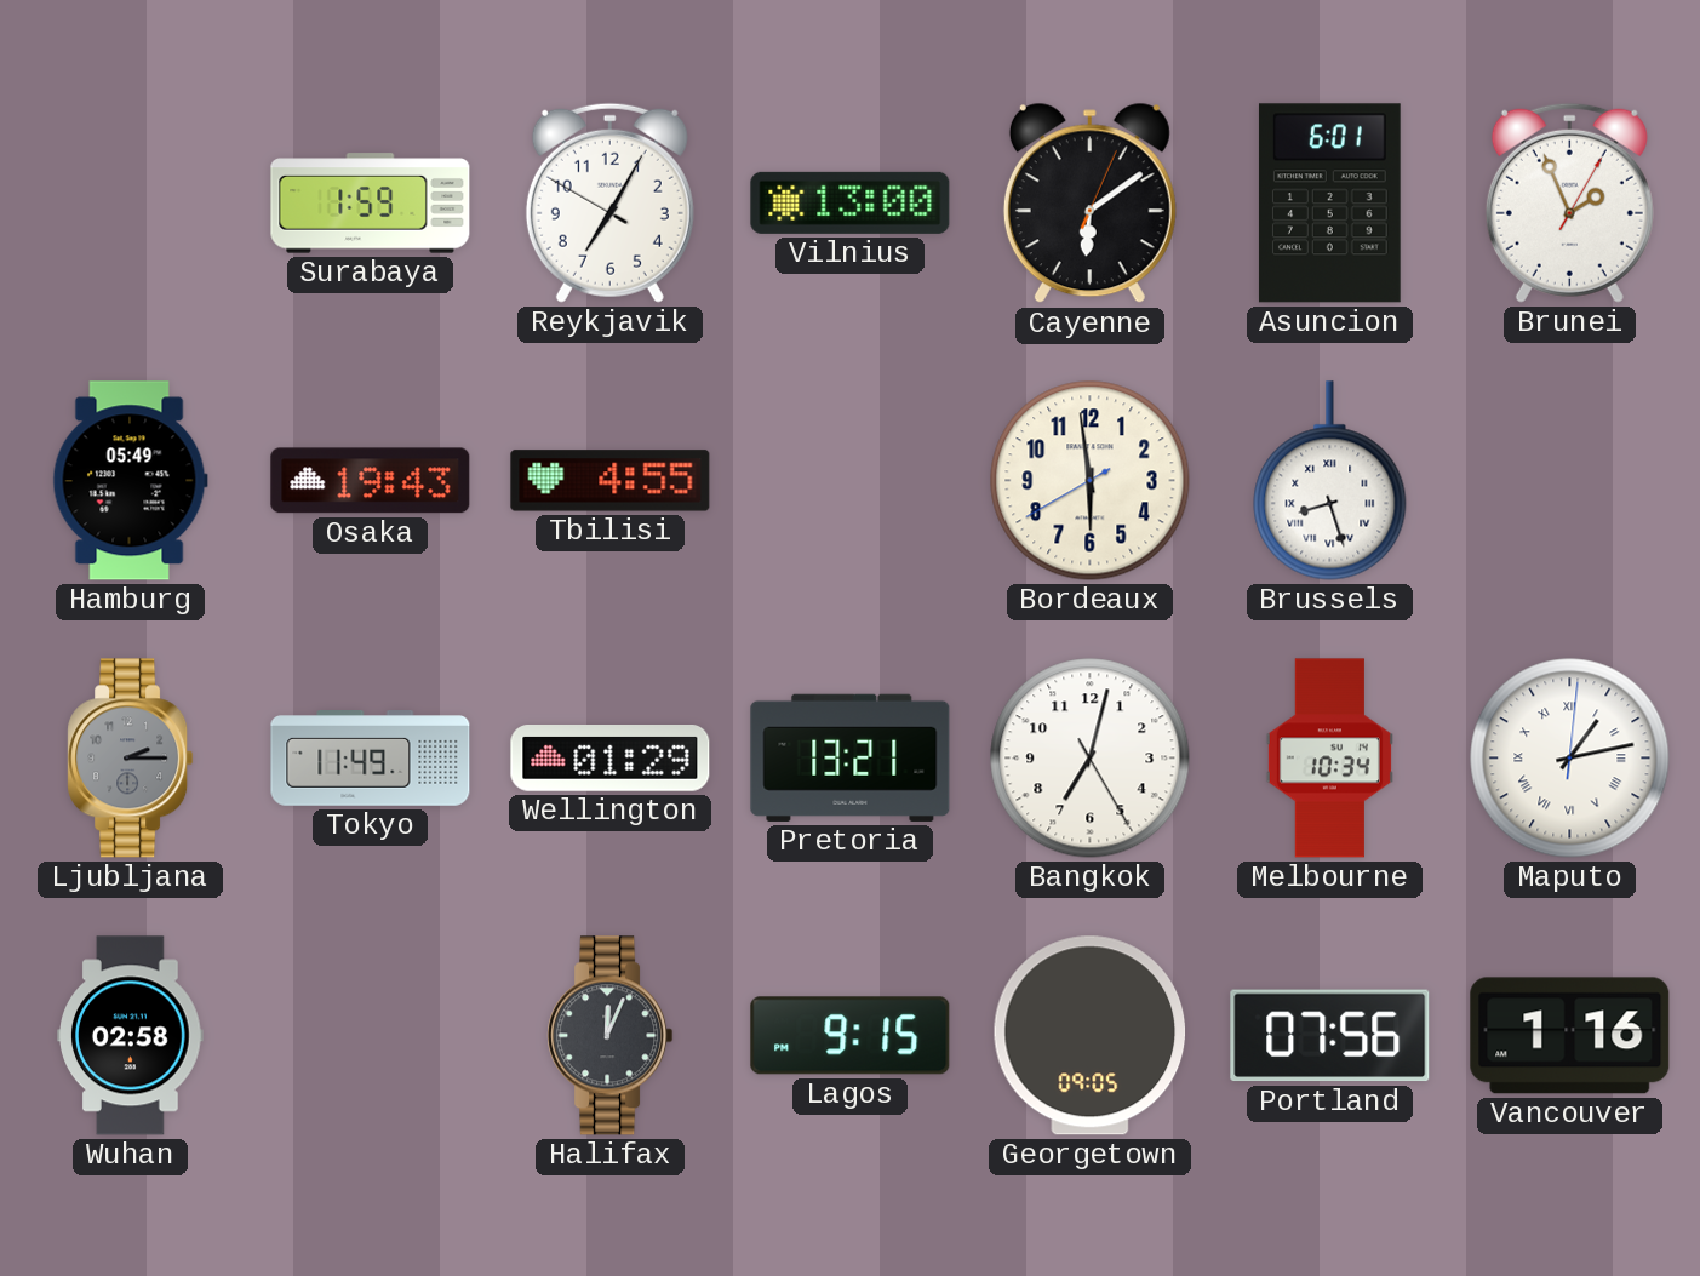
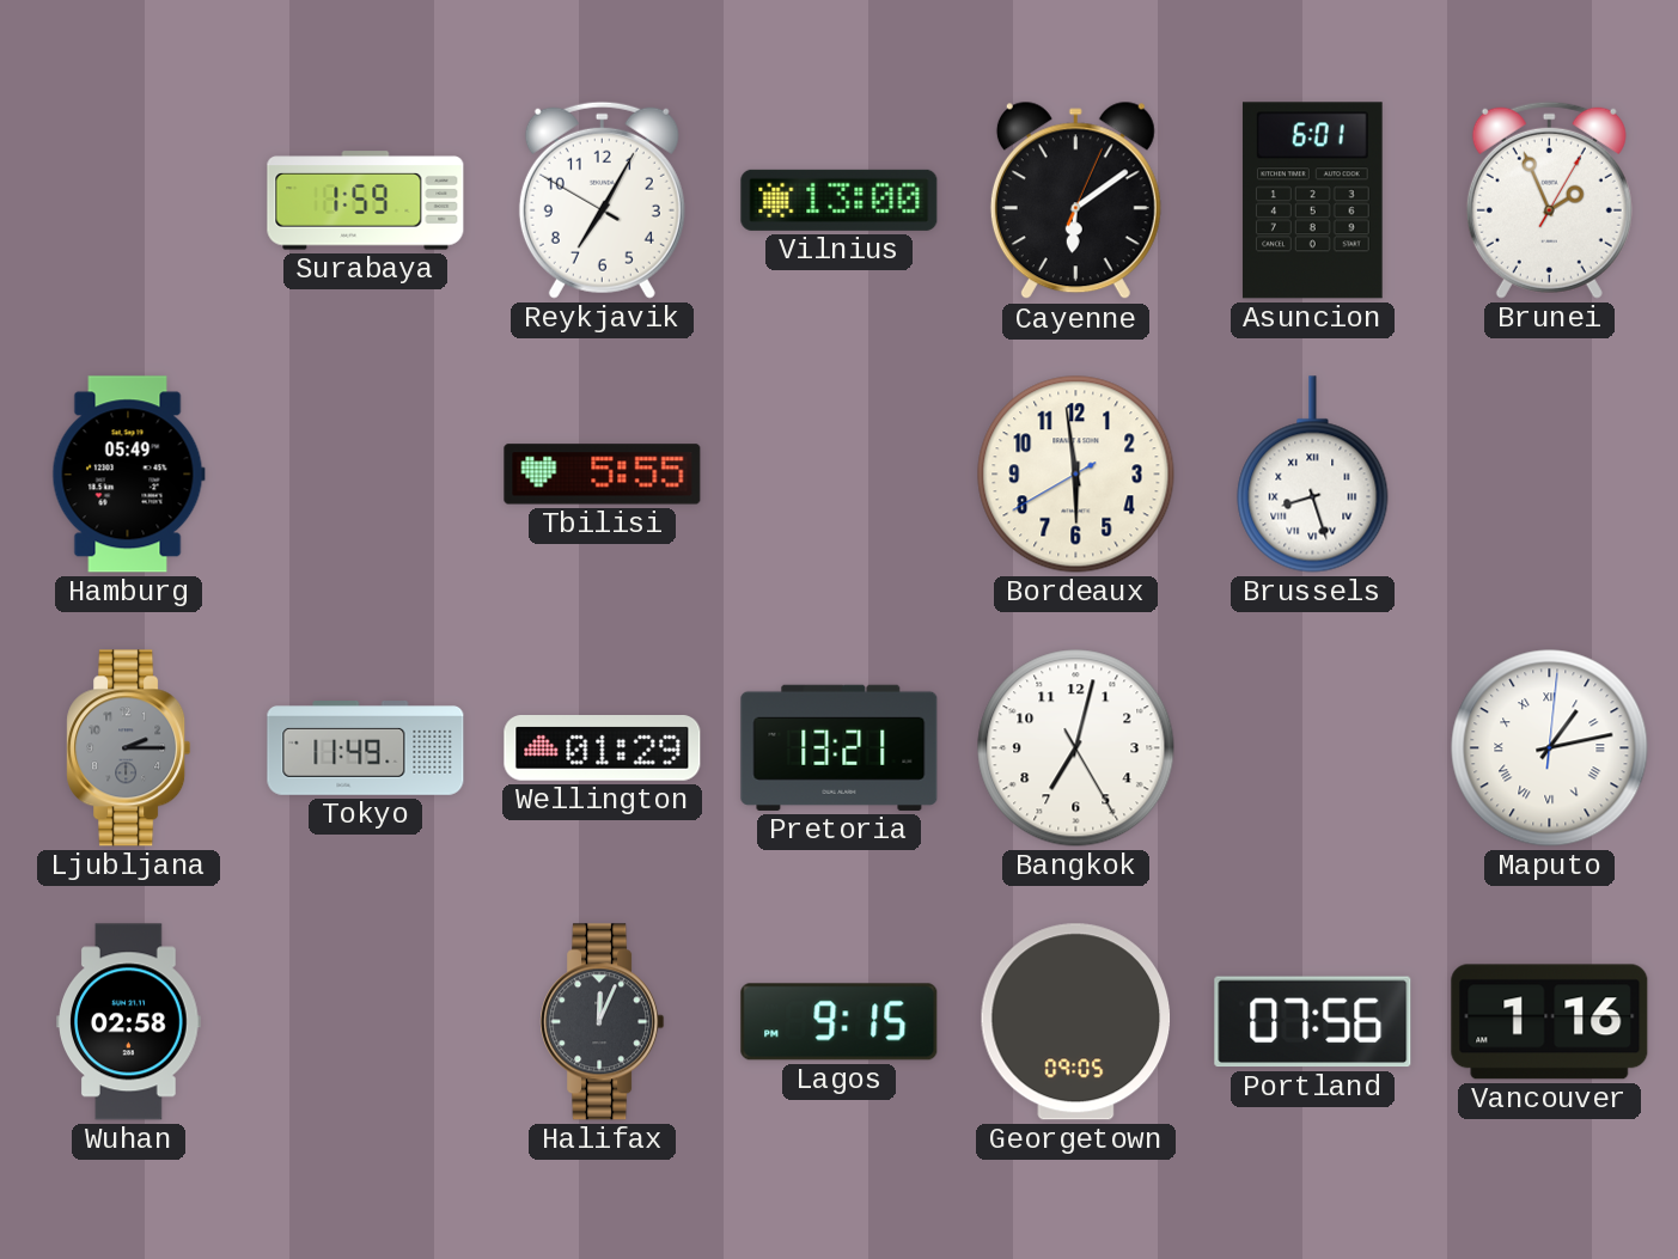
Osaka: 19:43 -> none (371, 481)
Tbilisi: 4:55 -> 5:55 (603, 475)
Melbourne: 10:34 -> none (1329, 759)
